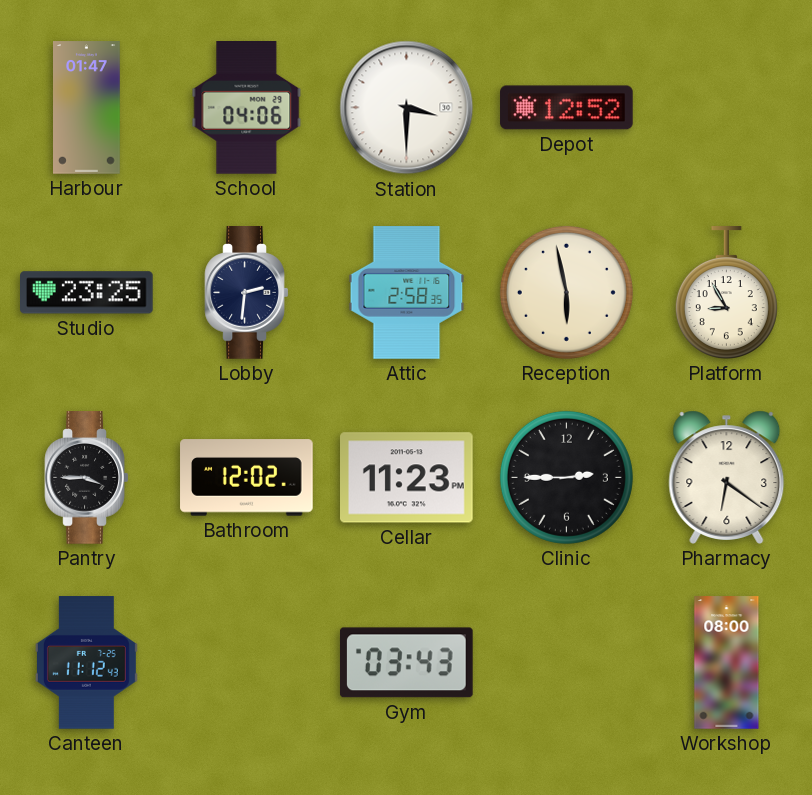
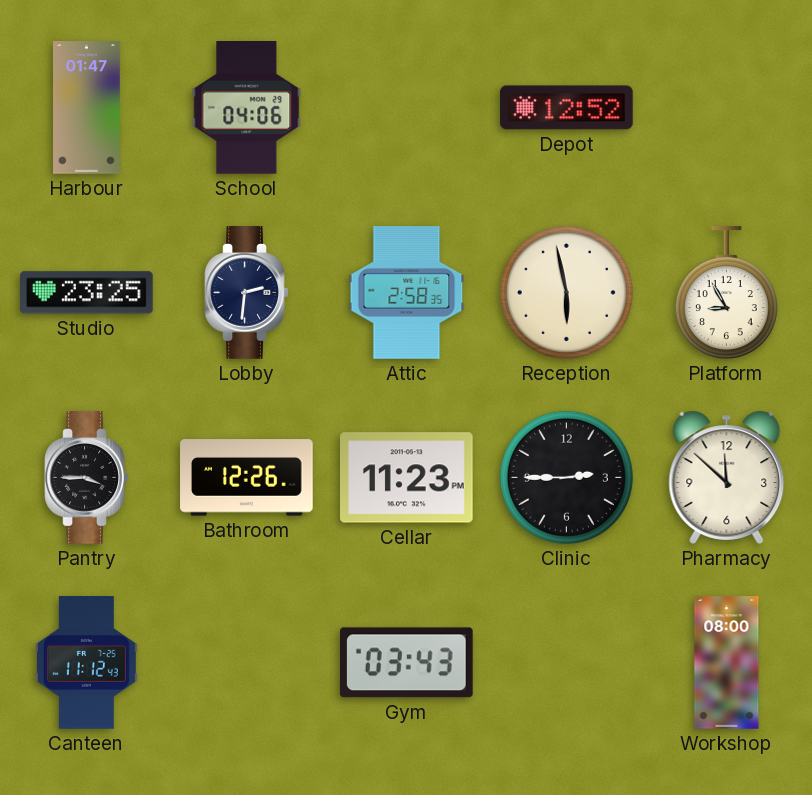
Station: 3:30 -> none (407, 108)
Bathroom: 12:02 -> 12:26 (247, 478)
Pharmacy: 6:21 -> 11:52 (727, 477)
